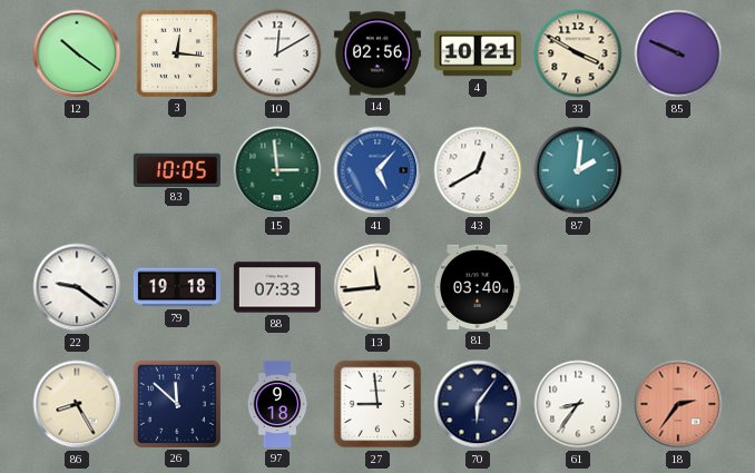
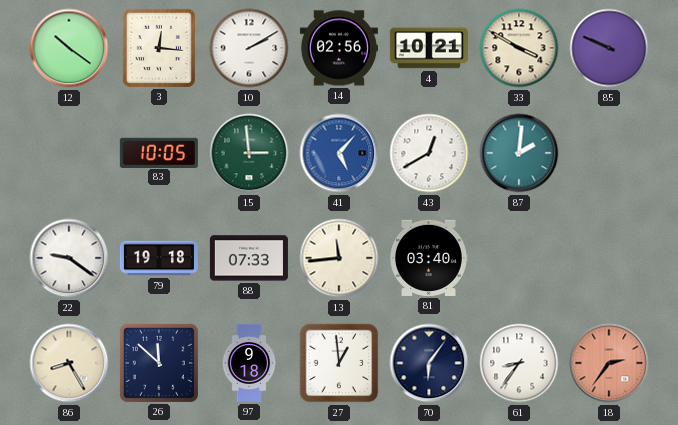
10: 12:10 -> 2:10 (249, 48)
27: 8:59 -> 12:59 (339, 363)
